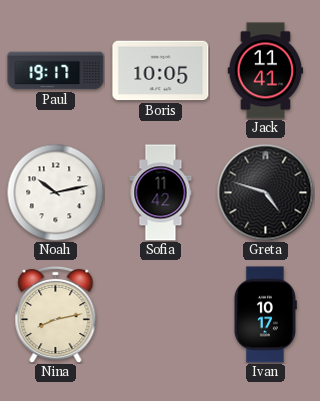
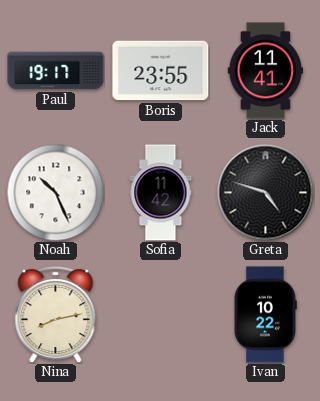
Boris: 10:05 -> 23:55 (161, 71)
Noah: 10:13 -> 10:26 (55, 192)
Ivan: 10:17 -> 10:22 (265, 315)
